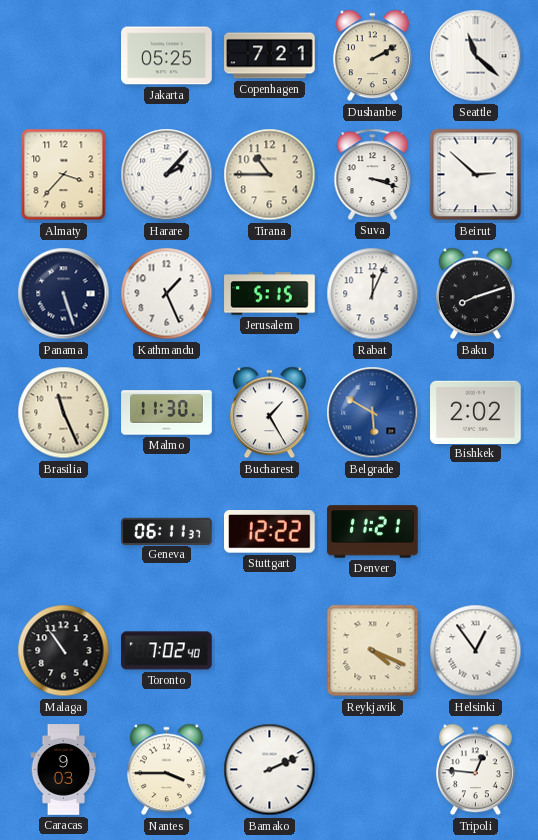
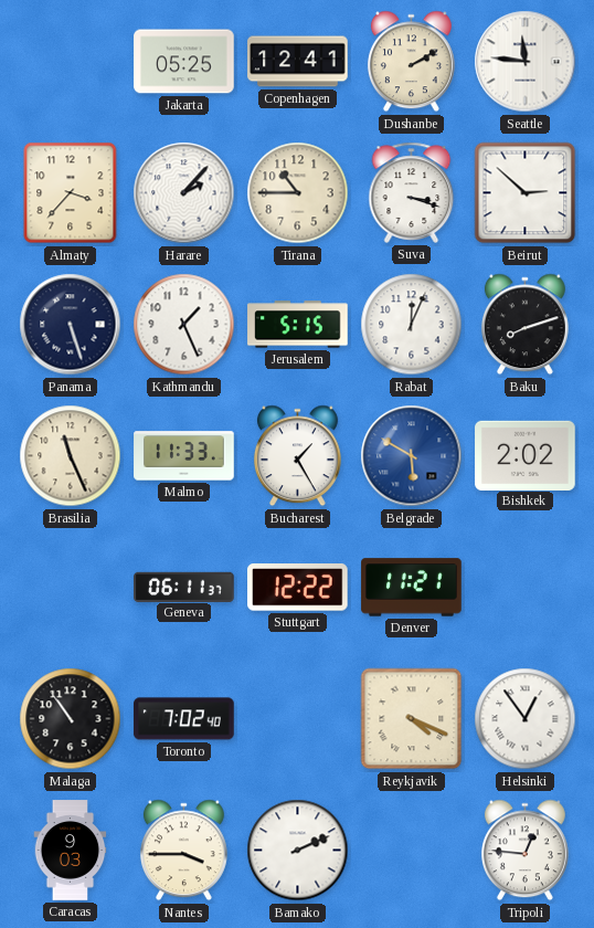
Copenhagen: 7:21 -> 12:41 (298, 62)
Seattle: 11:22 -> 11:46 (526, 62)
Malmo: 11:30 -> 11:33 (184, 456)
